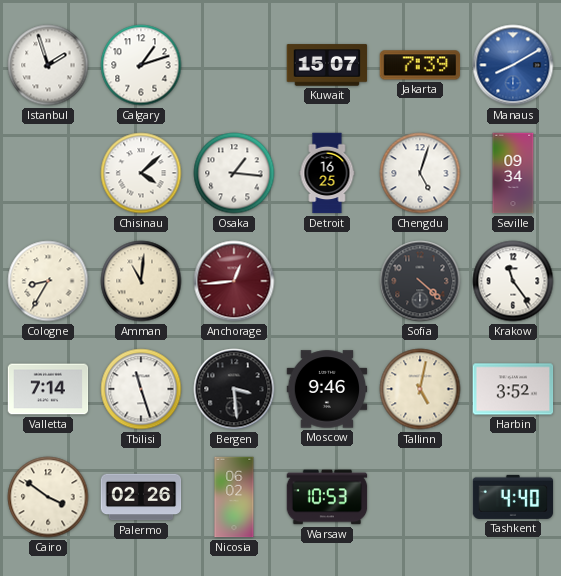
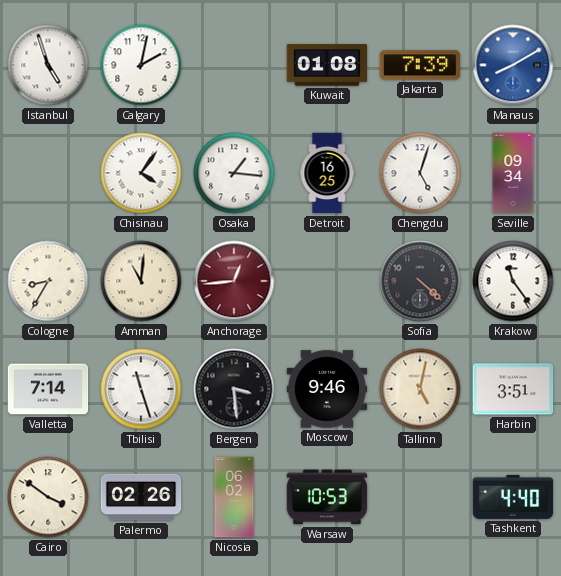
Istanbul: 1:57 -> 4:57 (48, 65)
Calgary: 1:12 -> 2:02 (141, 65)
Kuwait: 15:07 -> 01:08 (327, 65)
Chisinau: 4:08 -> 4:06 (141, 173)
Harbin: 3:52 -> 3:51 (513, 389)
